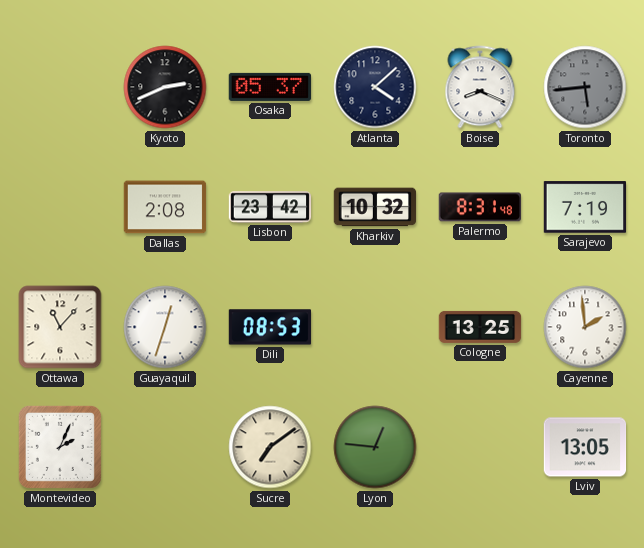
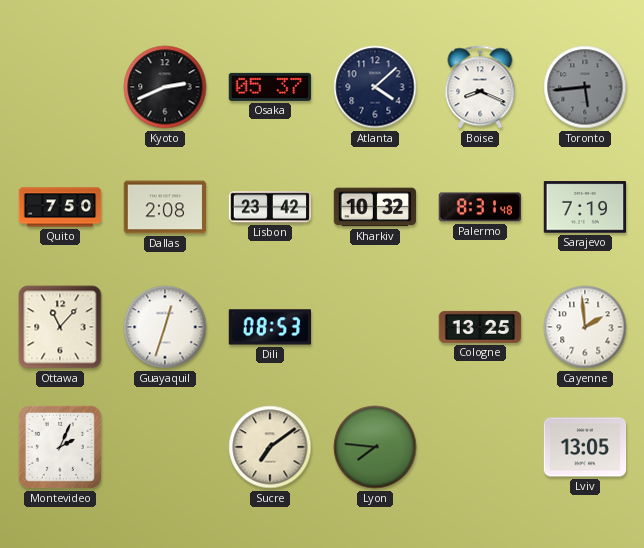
Quito: none -> 7:50 (60, 207)
Lyon: 12:46 -> 7:46 (375, 447)
